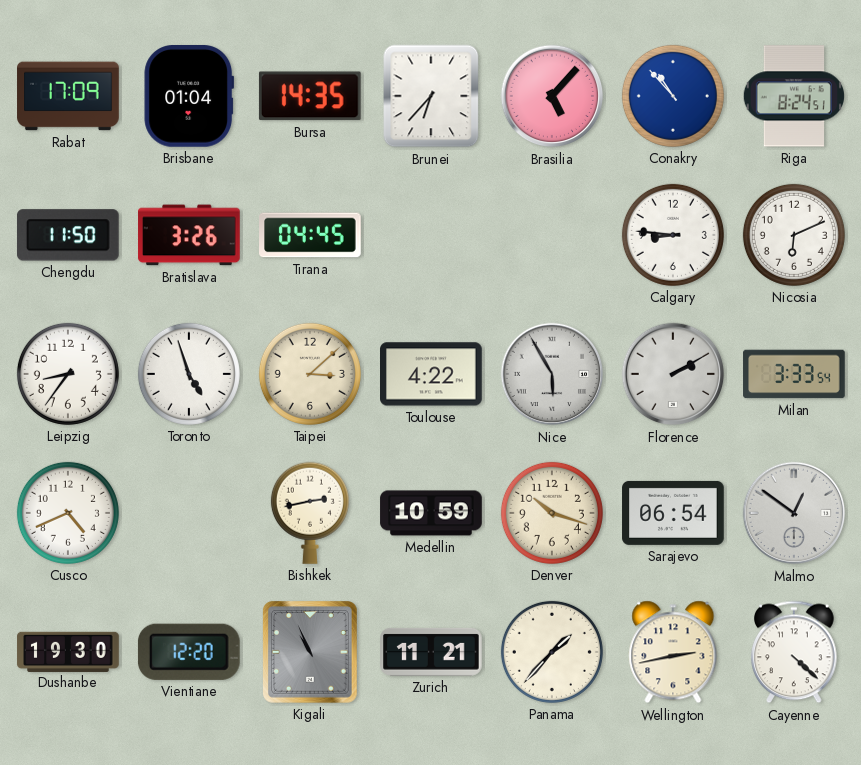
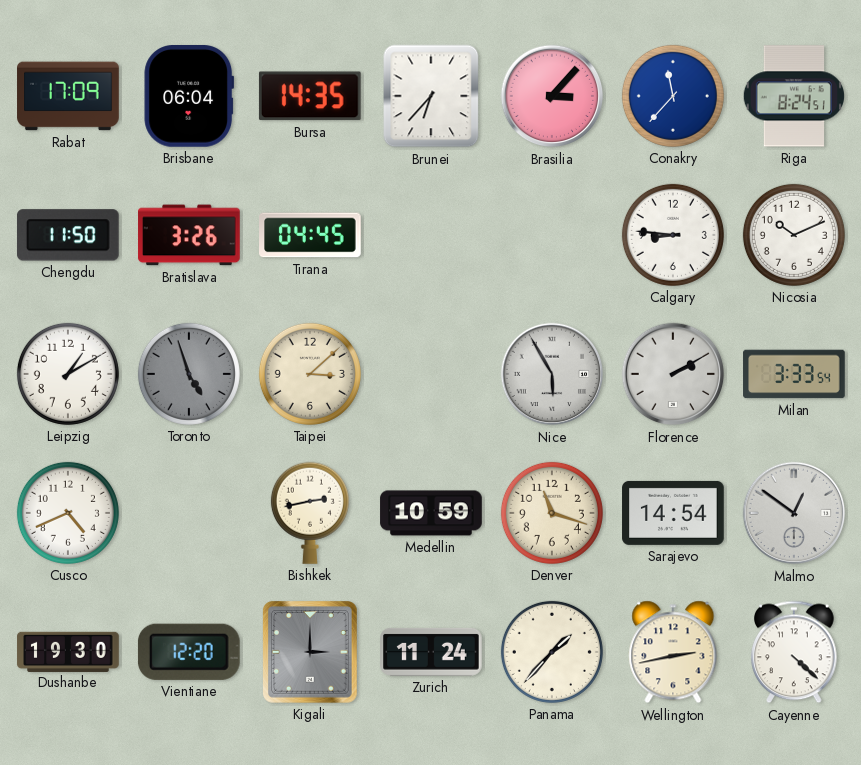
Brisbane: 01:04 -> 06:04 (189, 97)
Brasilia: 5:07 -> 3:07 (552, 96)
Conakry: 10:53 -> 11:37 (673, 96)
Nicosia: 6:11 -> 10:11 (794, 235)
Leipzig: 8:36 -> 1:10 (68, 374)
Toronto dial: white -> grey (189, 374)
Toulouse: 4:22 -> none (431, 374)
Denver: 10:18 -> 11:18 (552, 513)
Sarajevo: 06:54 -> 14:54 (673, 513)
Kigali: 10:56 -> 3:00 (311, 653)
Zurich: 11:21 -> 11:24 (431, 652)
